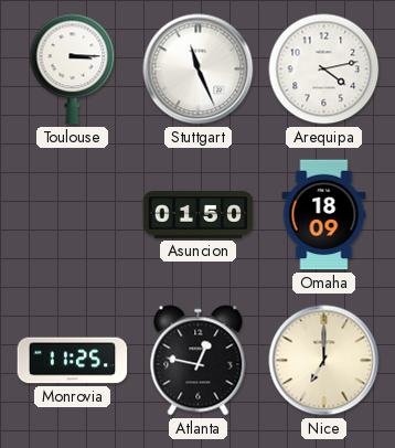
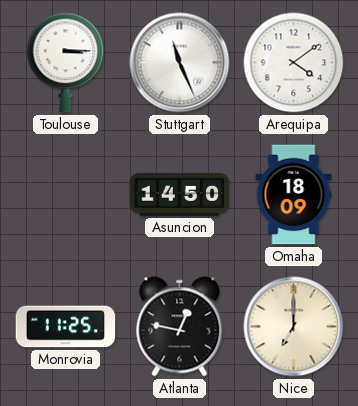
Arequipa: 4:13 -> 4:09 (294, 63)
Asuncion: 01:50 -> 14:50 (180, 195)
